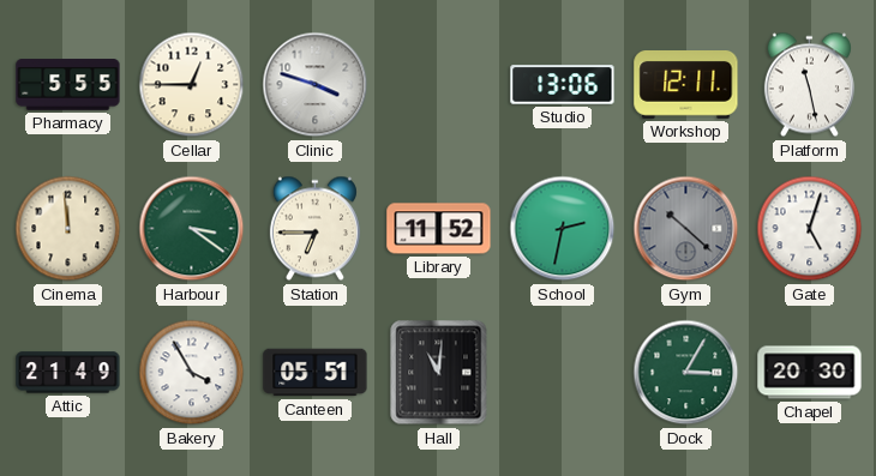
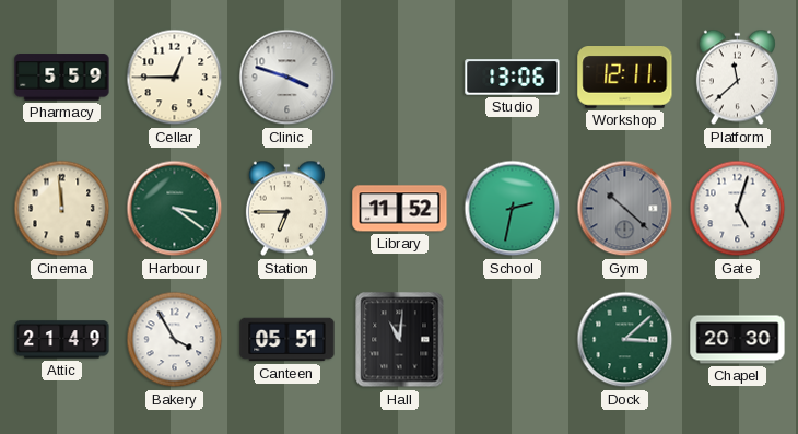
Pharmacy: 5:55 -> 5:59 (62, 78)
Platform: 11:28 -> 11:38 (737, 78)
Dock: 3:05 -> 3:08 (625, 340)
